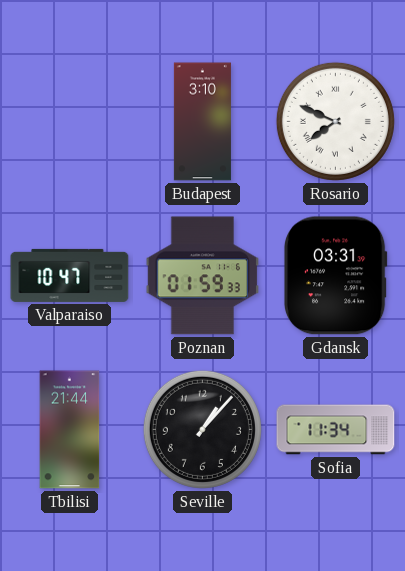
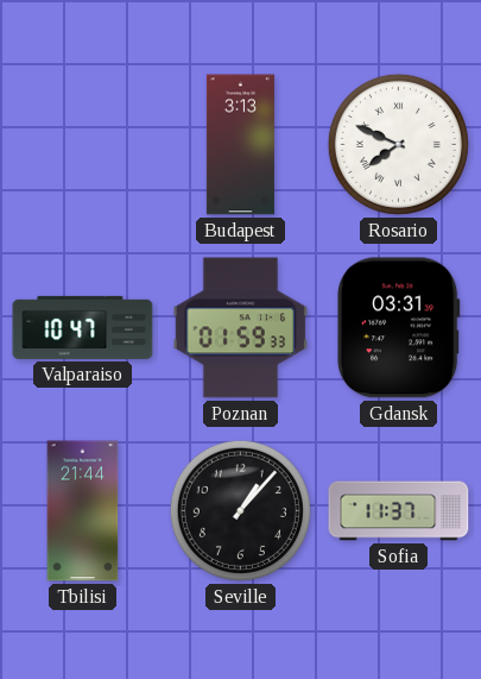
Budapest: 3:10 -> 3:13 (240, 145)
Sofia: 11:34 -> 11:37 (399, 511)
